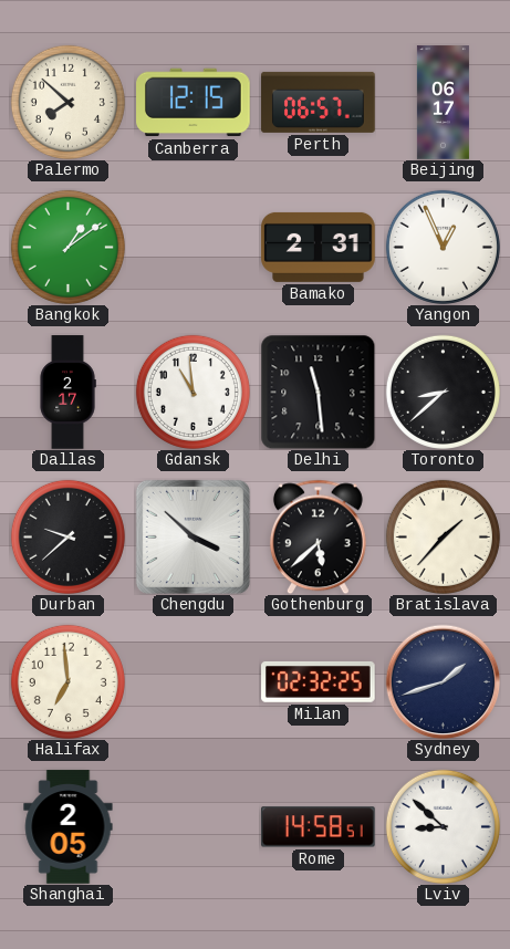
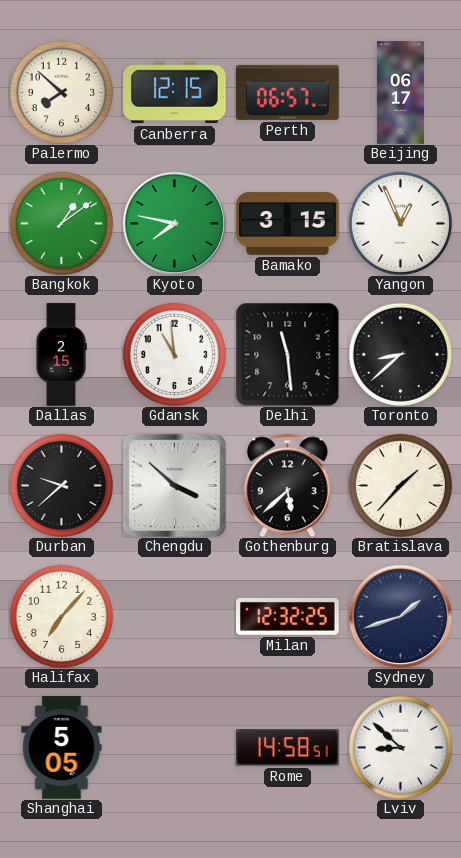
Kyoto: none -> 7:47 (174, 223)
Bamako: 2:31 -> 3:15 (288, 223)
Dallas: 2:17 -> 2:15 (61, 355)
Halifax: 6:59 -> 7:07 (61, 616)
Milan: 02:32 -> 12:32 (288, 616)
Shanghai: 2:05 -> 5:05 (62, 748)
